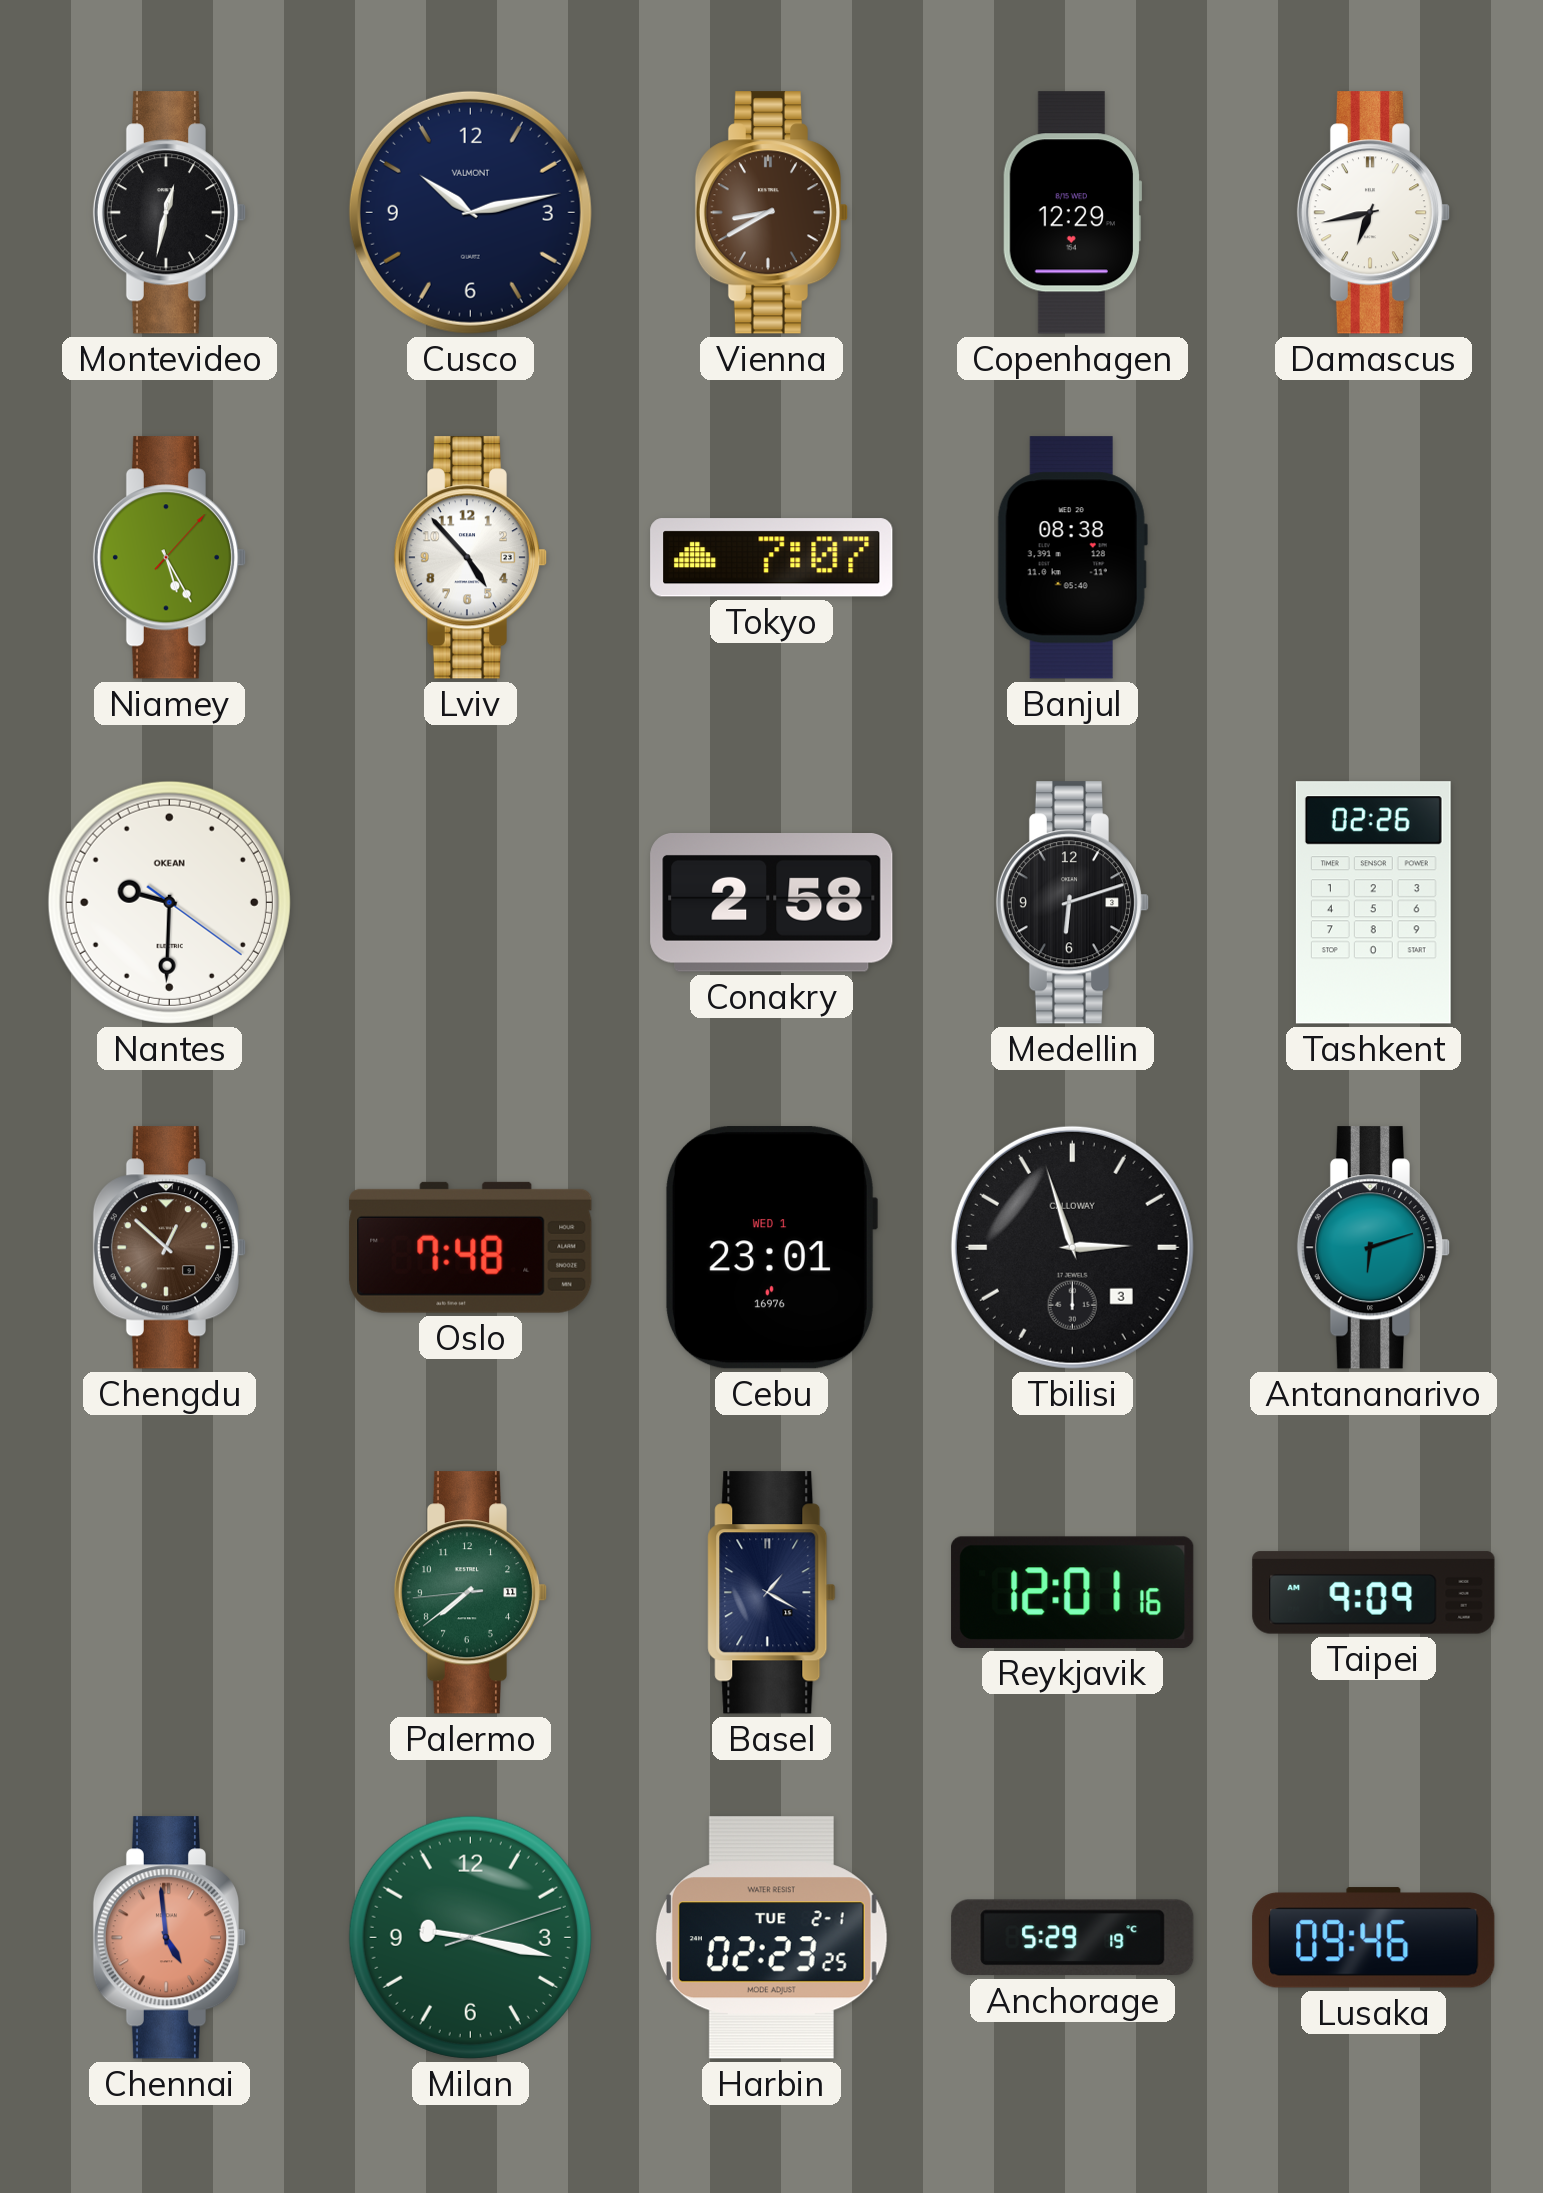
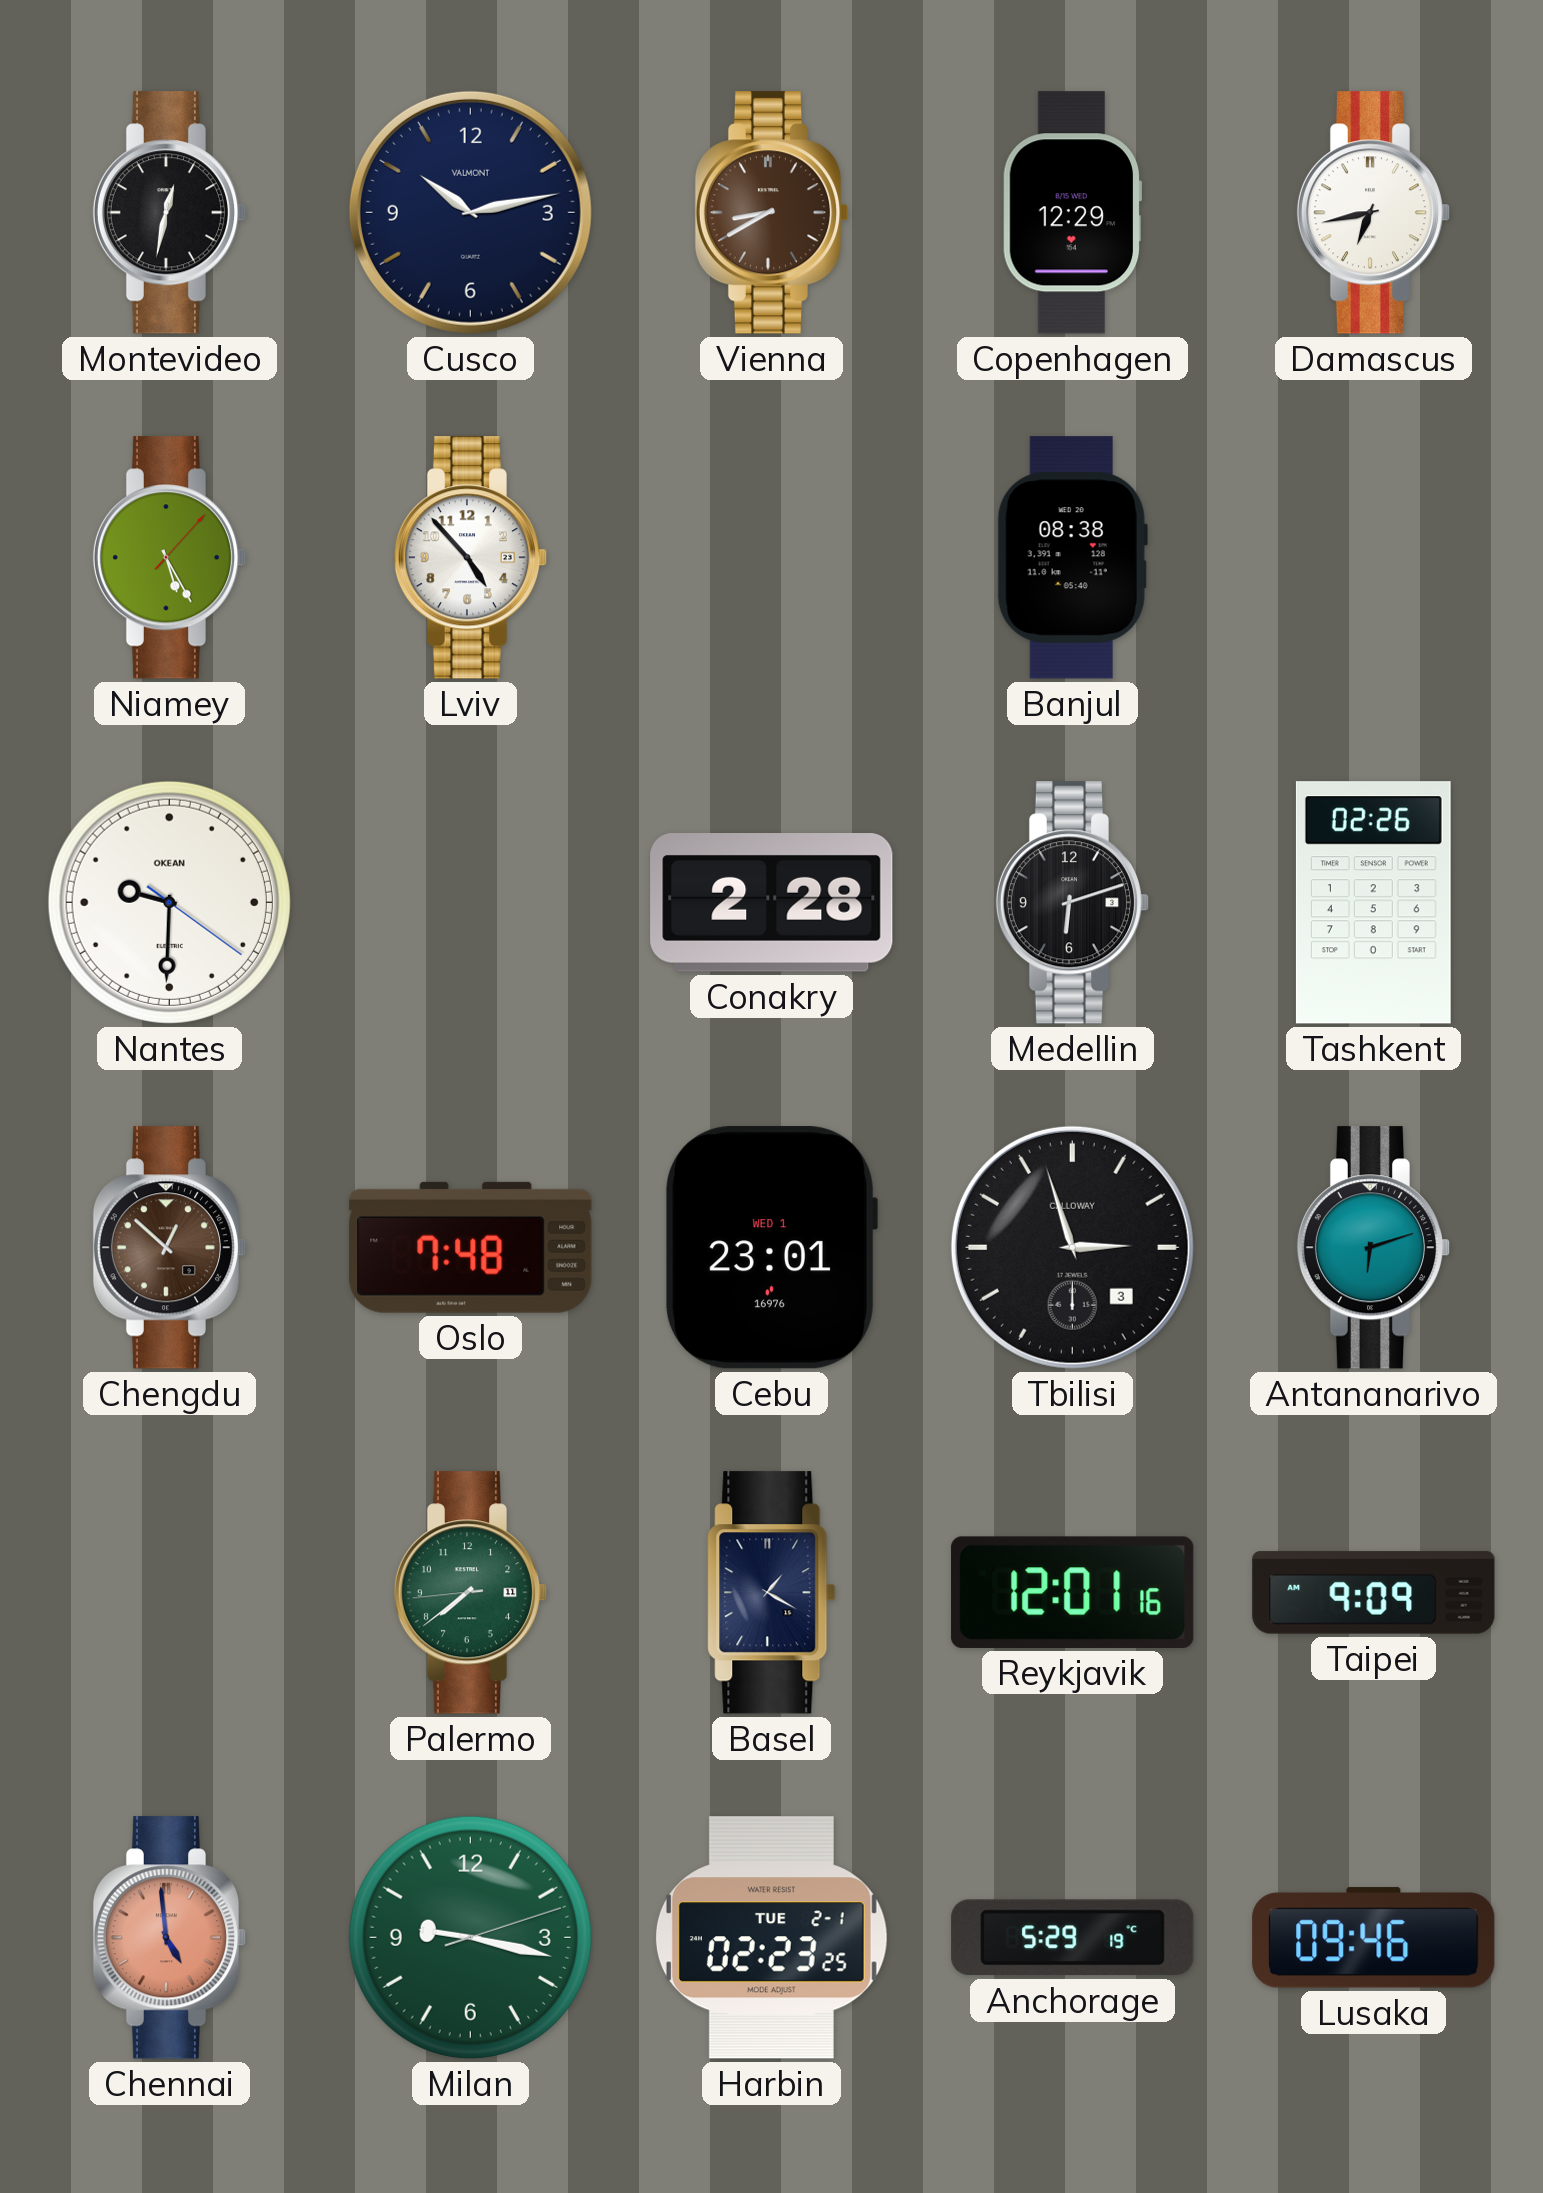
Tokyo: 7:07 -> none (772, 558)
Conakry: 2:58 -> 2:28 (772, 903)
